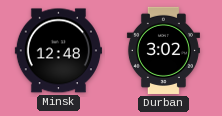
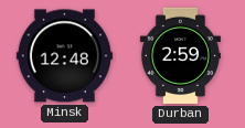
Durban: 3:02 -> 2:59 (180, 55)
